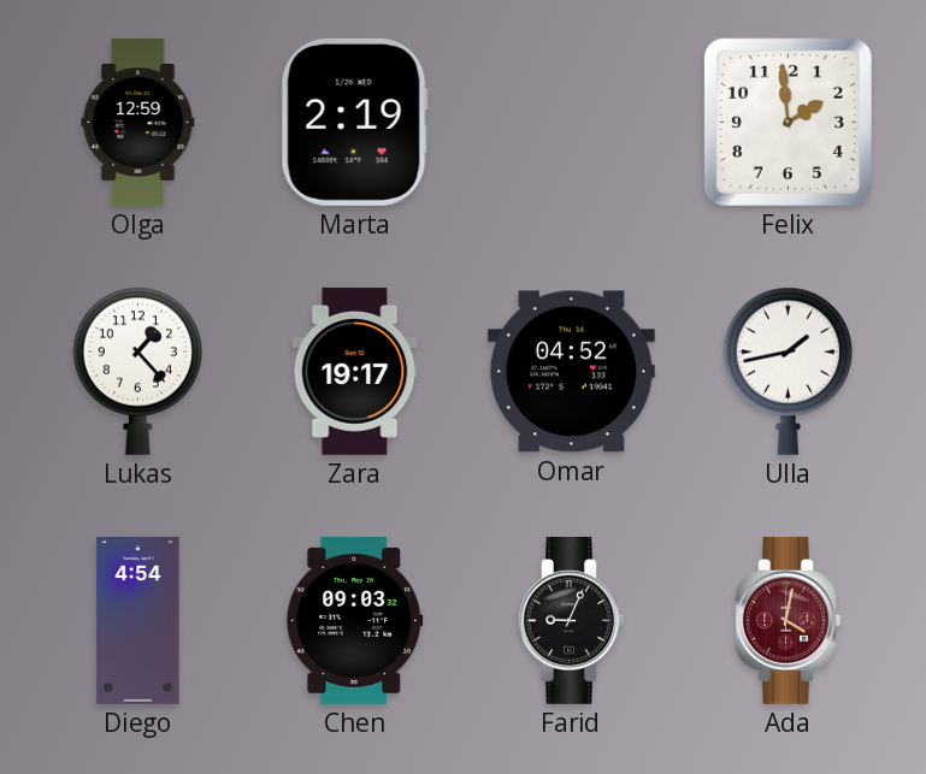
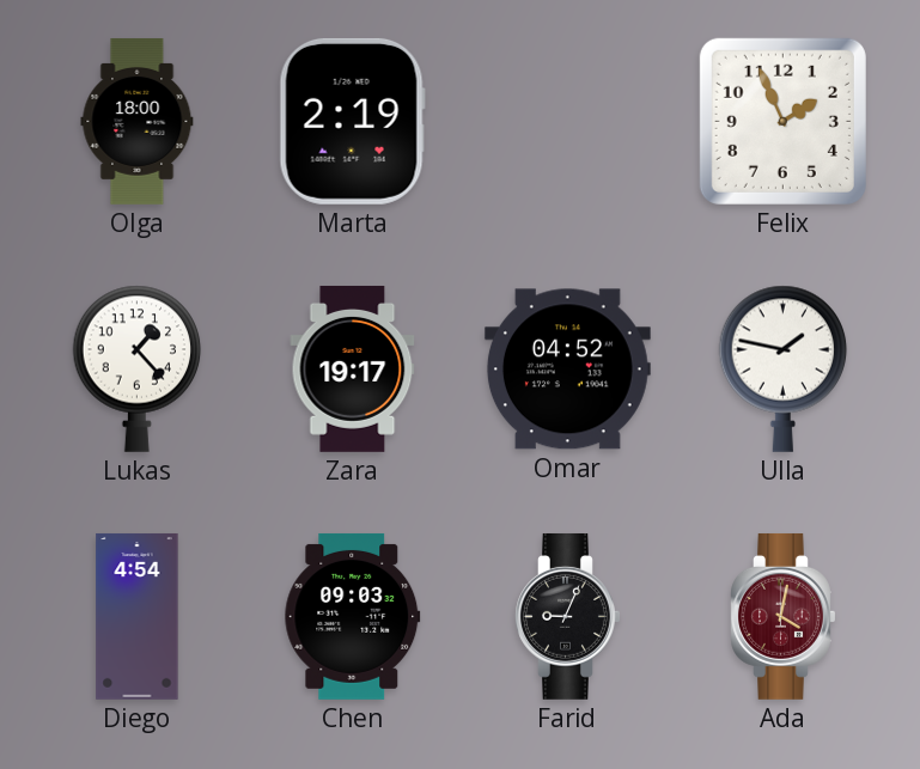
Olga: 12:59 -> 18:00 (138, 121)
Felix: 1:59 -> 1:56 (782, 121)
Ulla: 1:43 -> 1:47 (784, 368)
